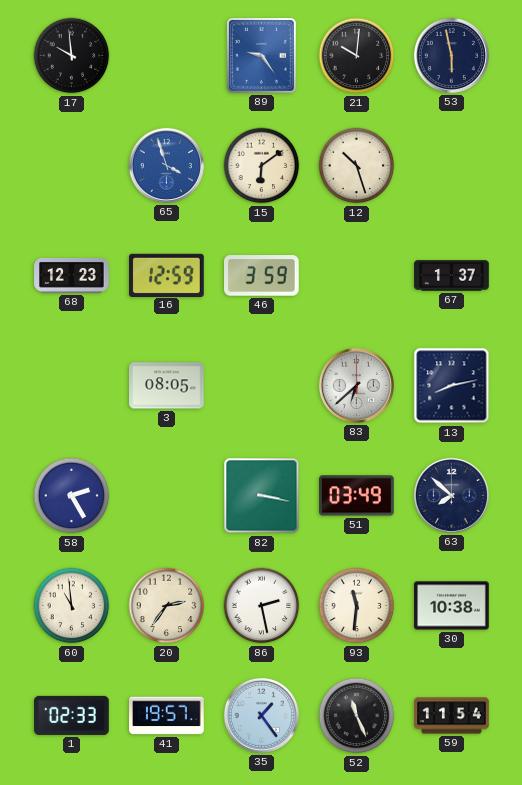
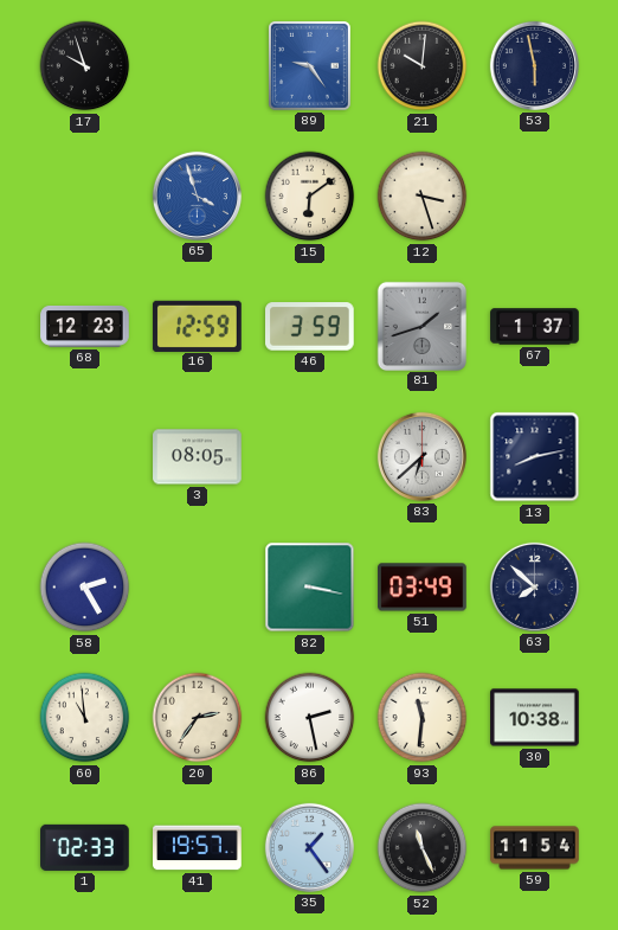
17: 9:59 -> 9:57 (85, 66)
12: 10:27 -> 3:27 (423, 197)
81: none -> 1:42 (421, 326)
